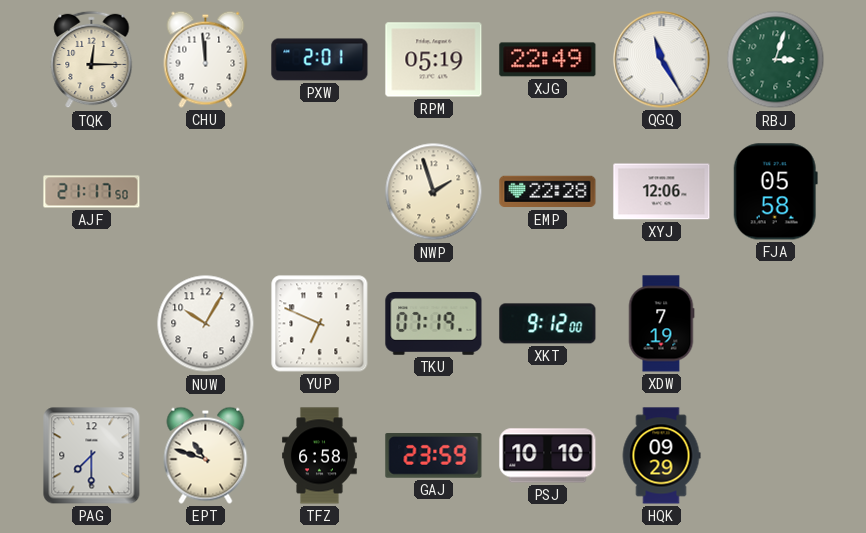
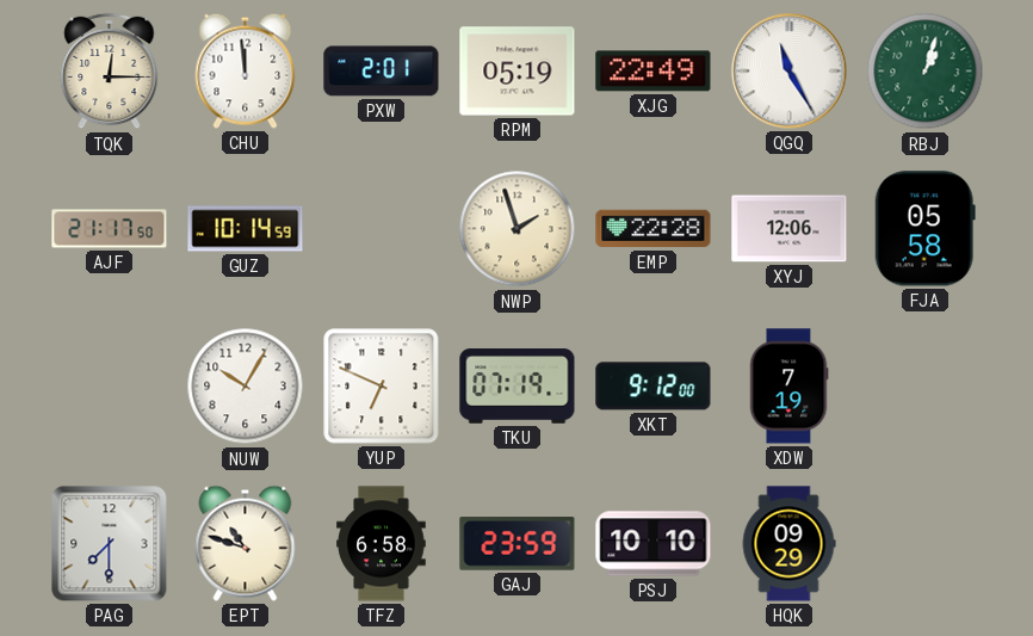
RBJ: 3:03 -> 1:03 (926, 72)
GUZ: none -> 10:14 (246, 229)
